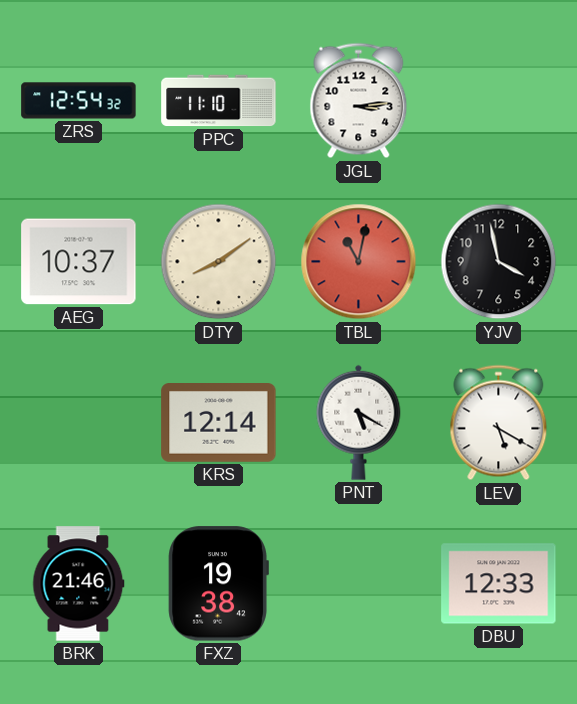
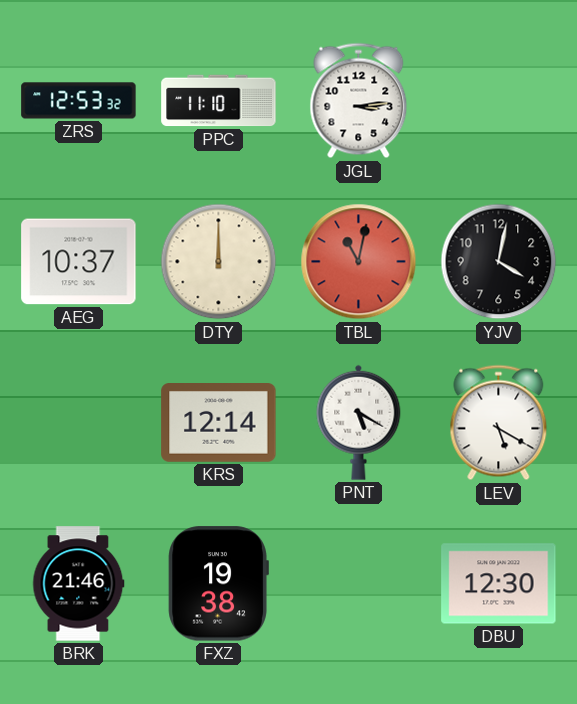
ZRS: 12:54 -> 12:53 (79, 101)
DTY: 8:09 -> 12:00 (219, 262)
YJV: 3:58 -> 4:02 (499, 262)
DBU: 12:33 -> 12:30 (499, 584)
